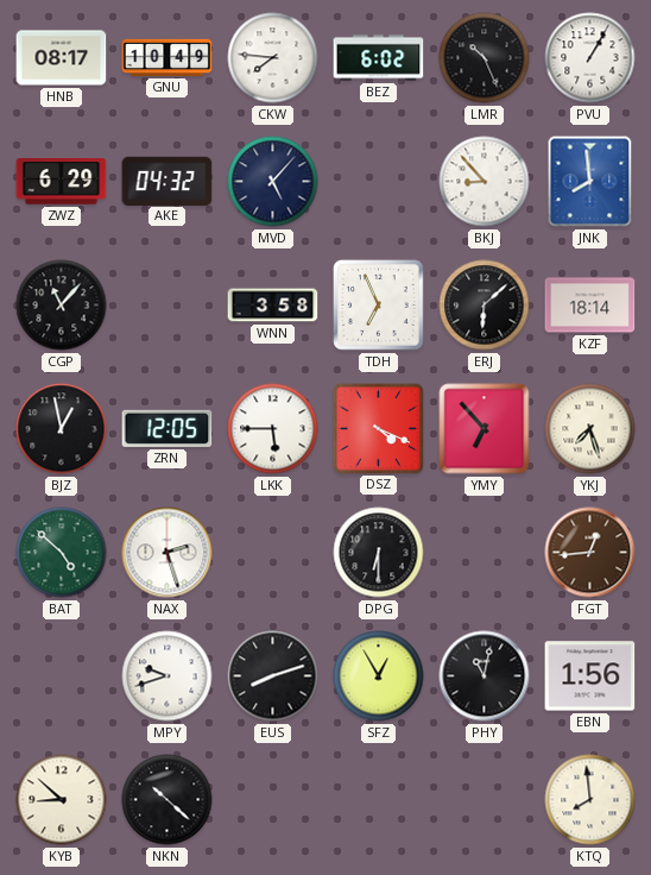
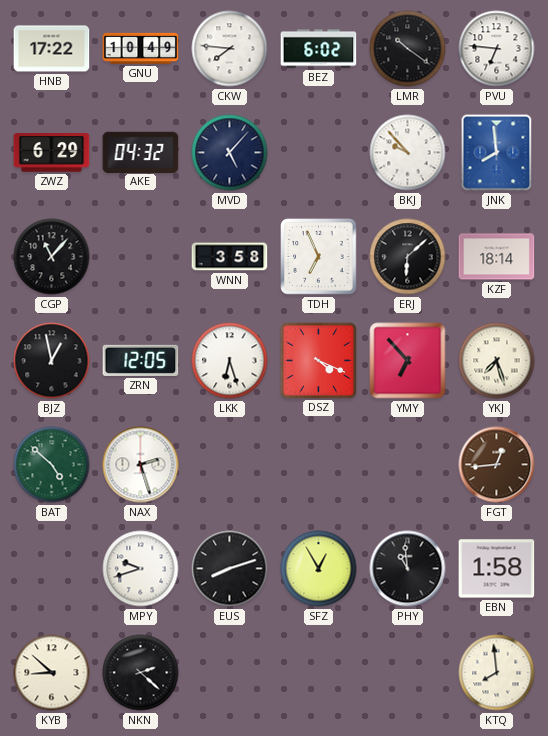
HNB: 08:17 -> 17:22 (52, 49)
LMR: 10:26 -> 10:21 (408, 49)
PVU: 1:05 -> 6:46 (497, 49)
BKJ: 8:53 -> 9:53 (408, 153)
LKK: 5:45 -> 6:27 (230, 361)
DPG: 6:30 -> none (379, 553)
PHY: 11:02 -> 10:59 (408, 569)
EBN: 1:56 -> 1:58 (497, 569)
NKN: 10:22 -> 2:22 (141, 673)
